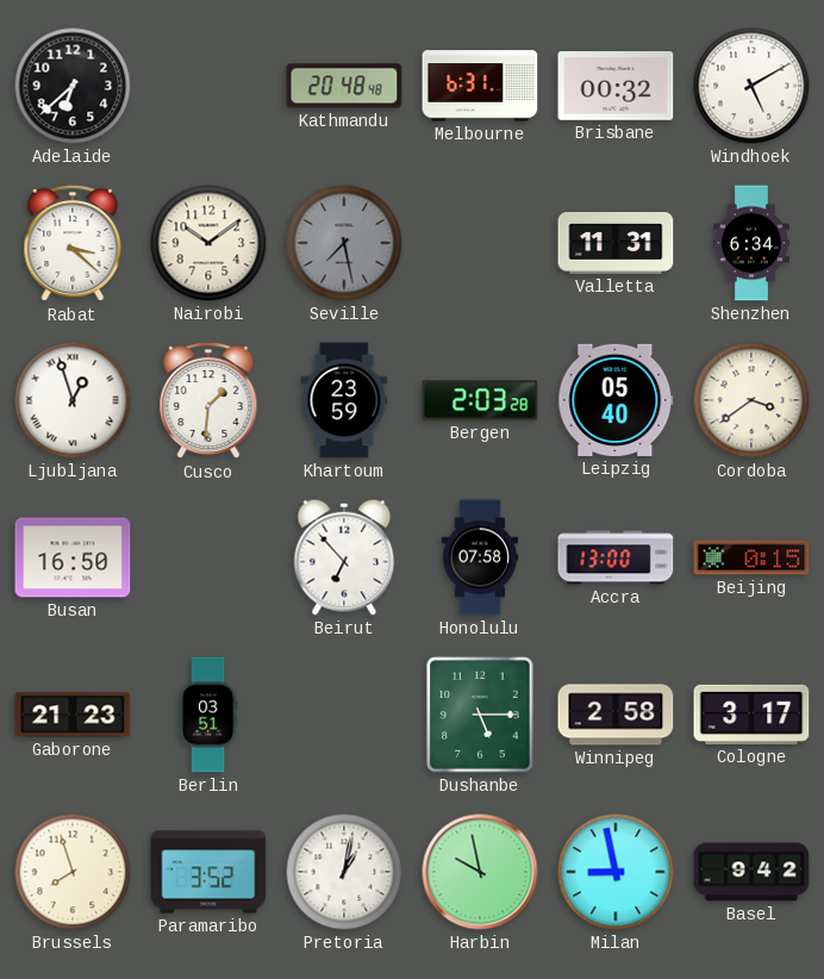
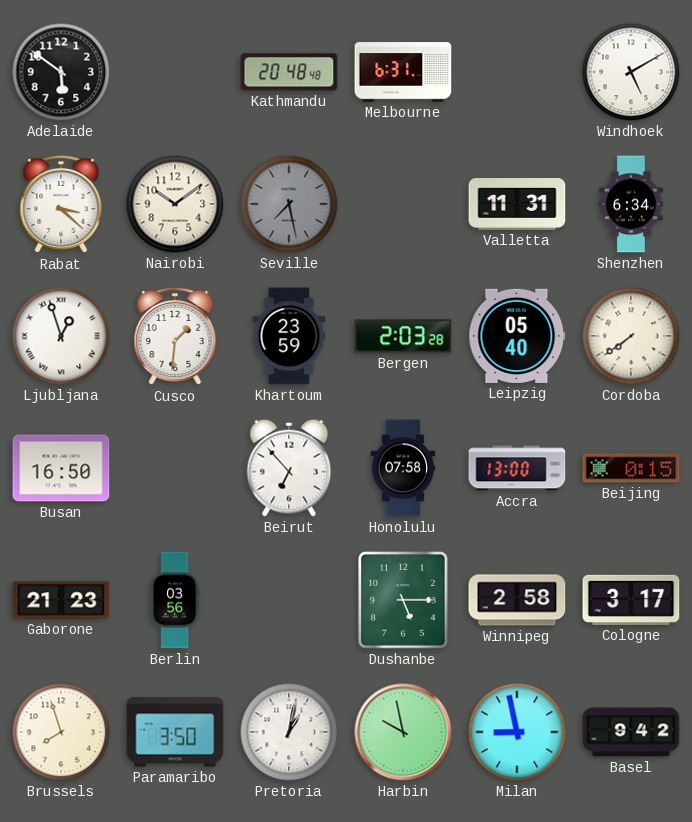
Adelaide: 6:38 -> 5:51 (61, 72)
Brisbane: 00:32 -> none (616, 87)
Cordoba: 3:39 -> 7:39 (631, 336)
Berlin: 03:51 -> 03:56 (175, 600)
Paramaribo: 3:52 -> 3:50 (175, 732)
